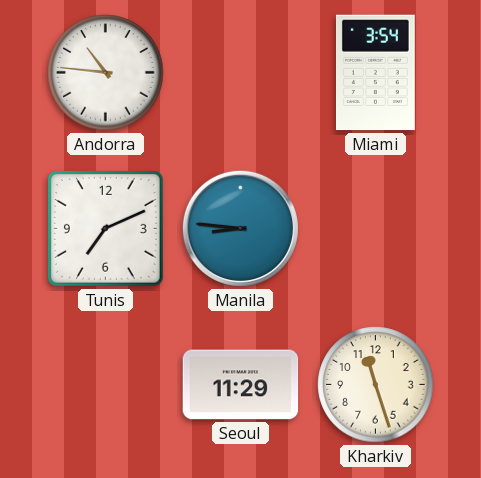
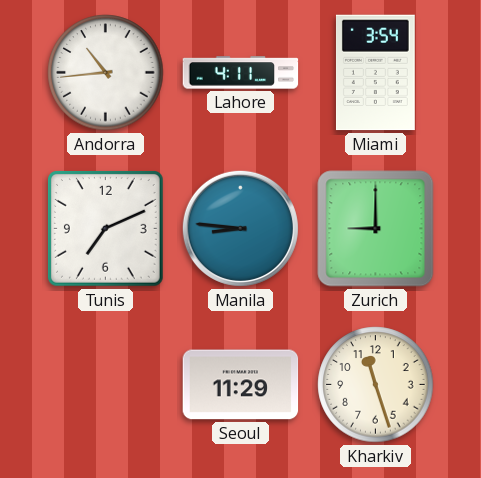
Andorra: 10:46 -> 10:44 (106, 73)
Lahore: none -> 4:11 (241, 73)
Zurich: none -> 9:00 (376, 229)
